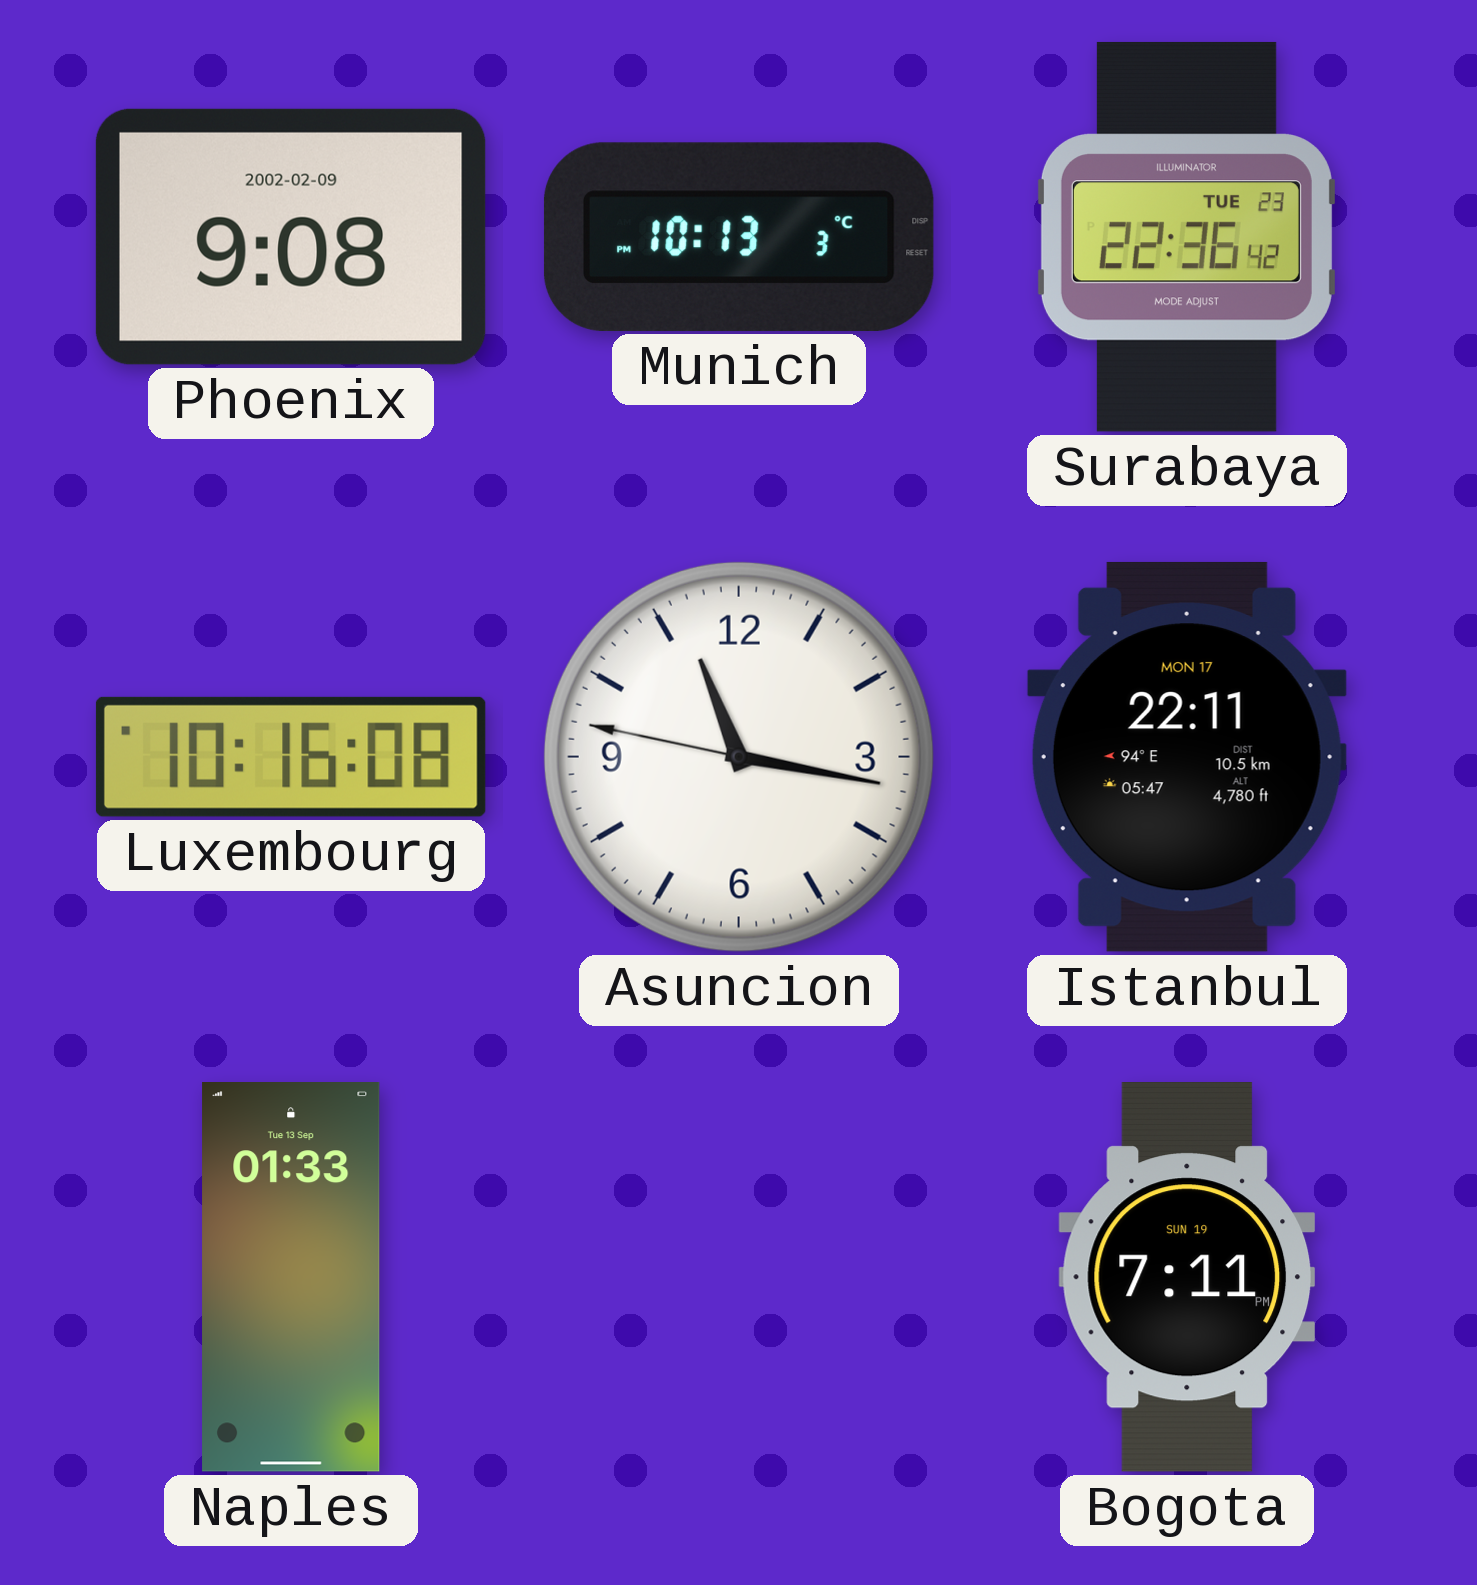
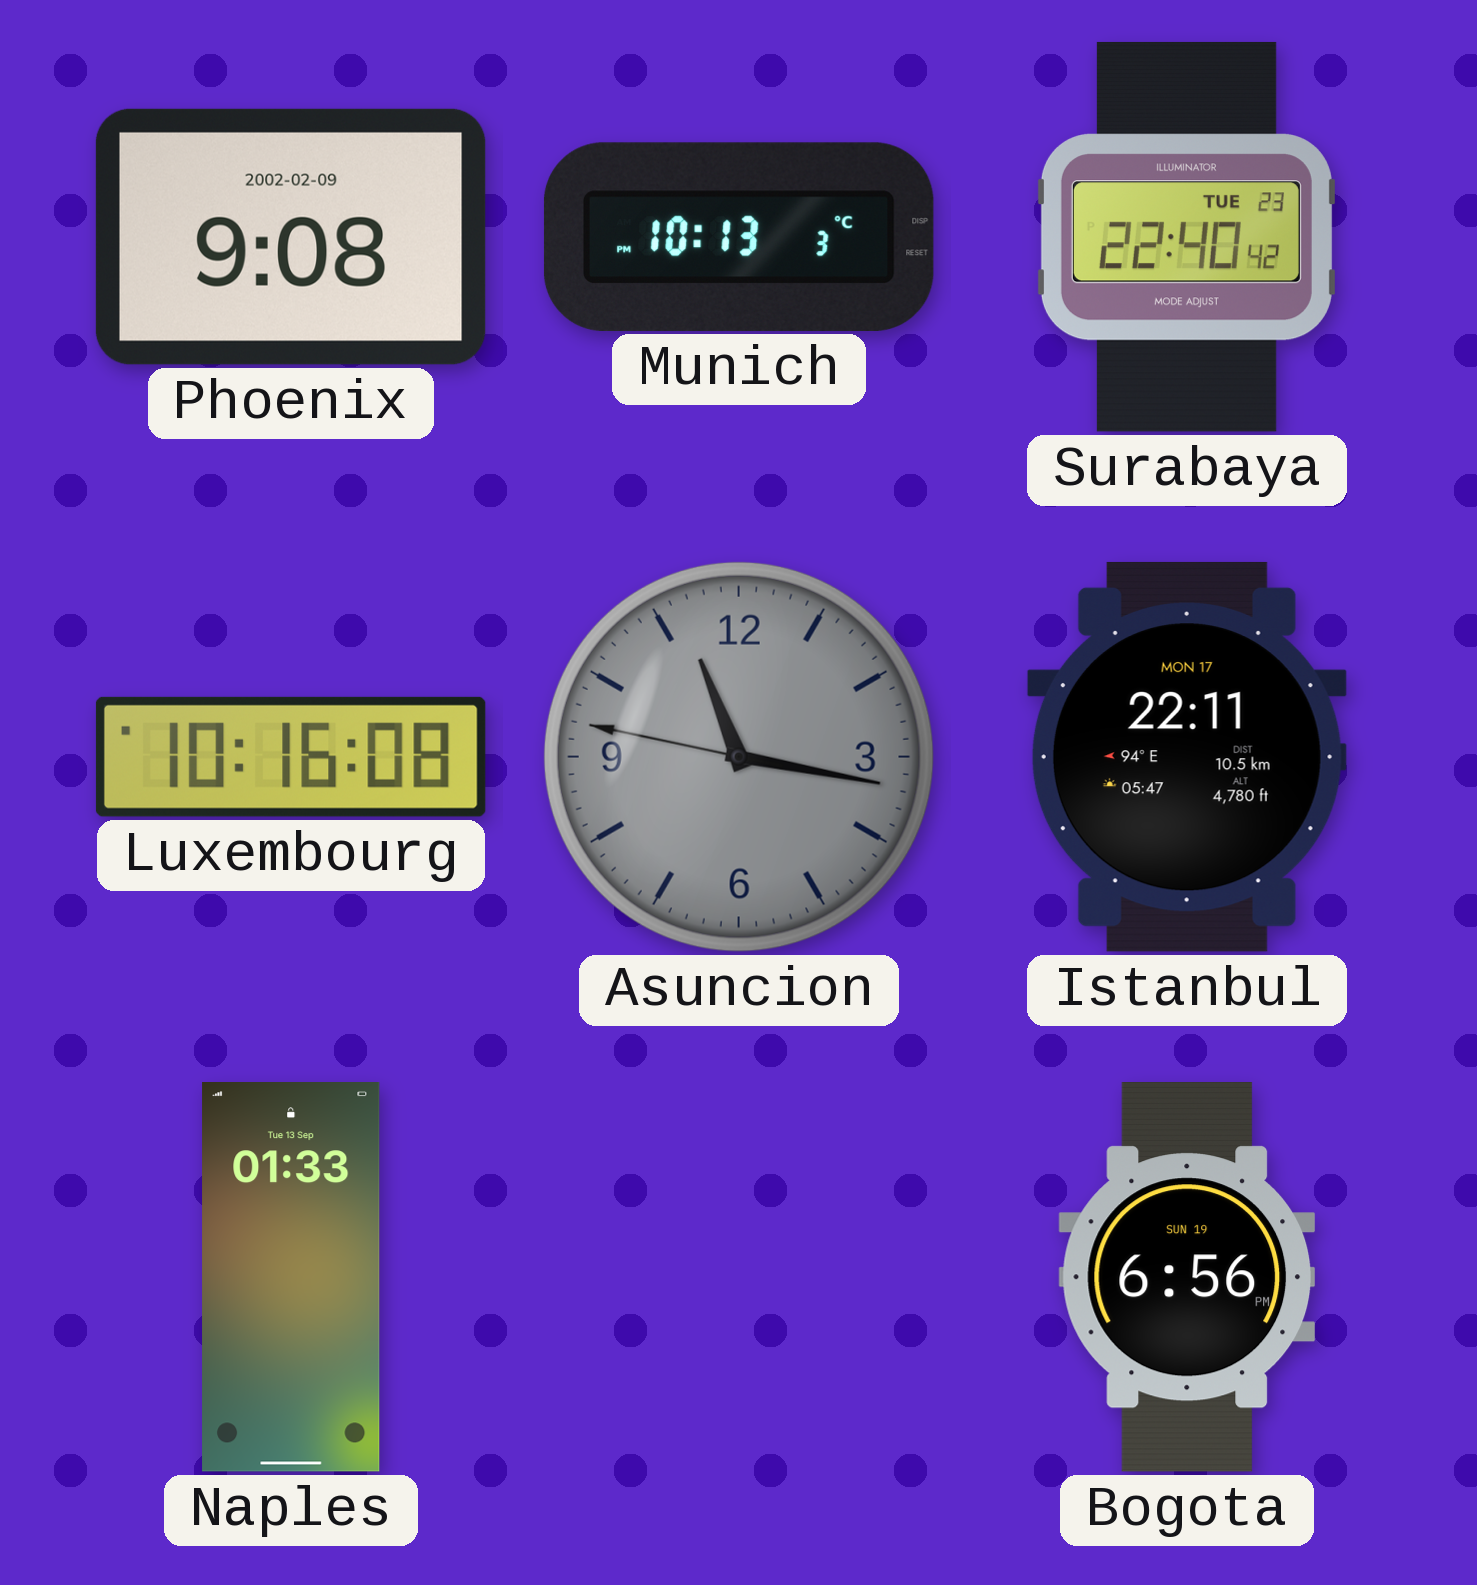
Surabaya: 22:36 -> 22:40 (1186, 237)
Asuncion dial: white -> grey (739, 757)
Bogota: 7:11 -> 6:56 (1187, 1278)
